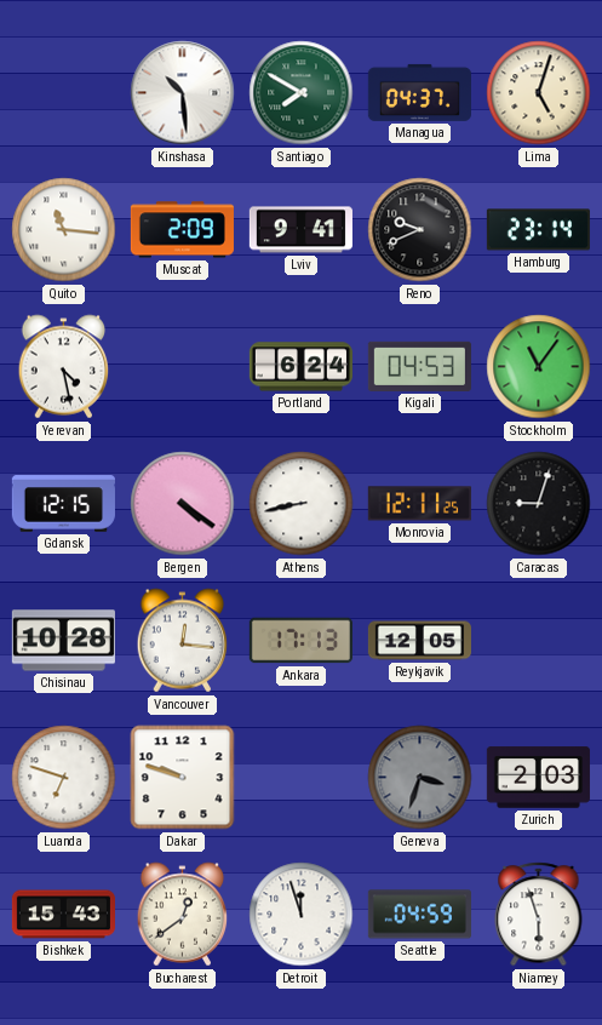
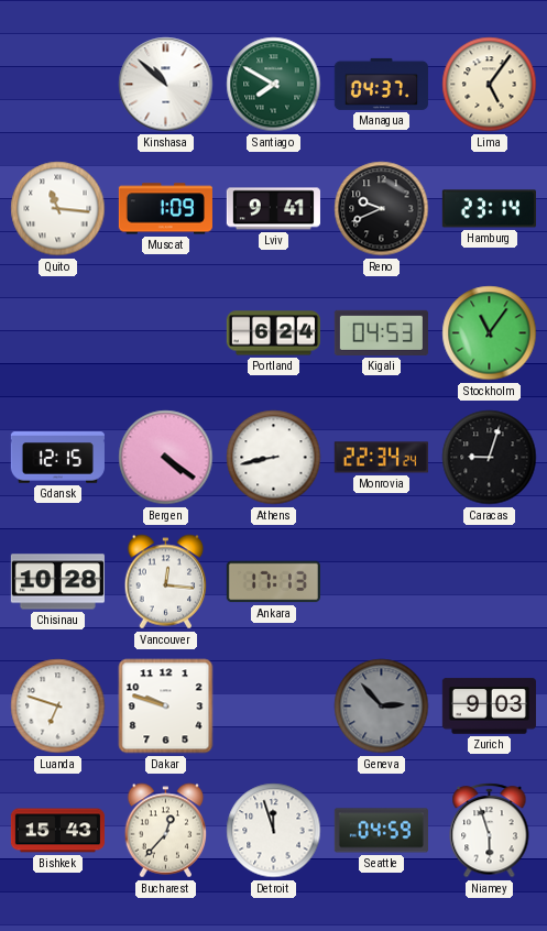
Kinshasa: 10:29 -> 10:52 (166, 85)
Lima: 5:03 -> 5:06 (490, 85)
Muscat: 2:09 -> 1:09 (165, 209)
Yerevan: 4:28 -> none (64, 367)
Monrovia: 12:11 -> 22:34 (381, 458)
Reykjavik: 12:05 -> none (419, 641)
Geneva: 3:33 -> 2:53 (382, 707)
Zurich: 2:03 -> 9:03 (489, 707)
Bucharest: 12:39 -> 12:37 (166, 831)
